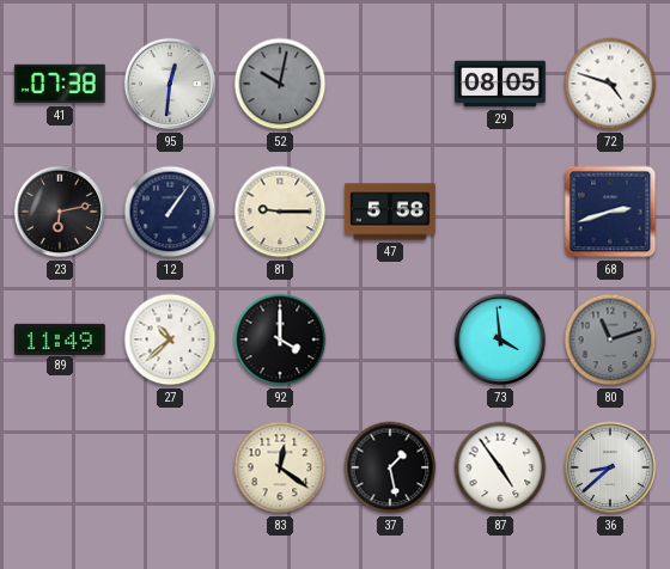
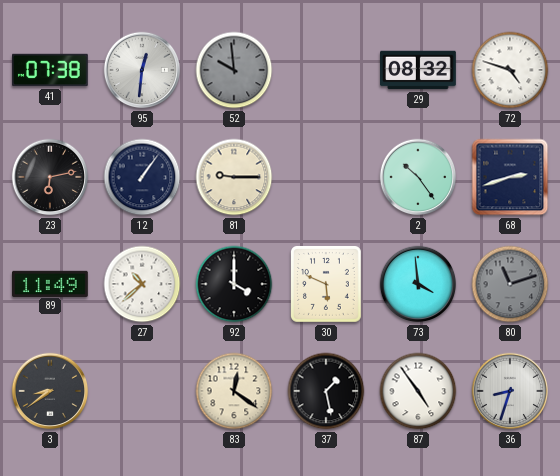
52: 10:02 -> 9:59 (234, 70)
29: 08:05 -> 08:32 (419, 70)
47: 5:58 -> none (390, 212)
2: none -> 10:24 (418, 177)
30: none -> 5:49 (327, 285)
3: none -> 8:39 (50, 391)
36: 8:38 -> 8:33 (510, 391)
